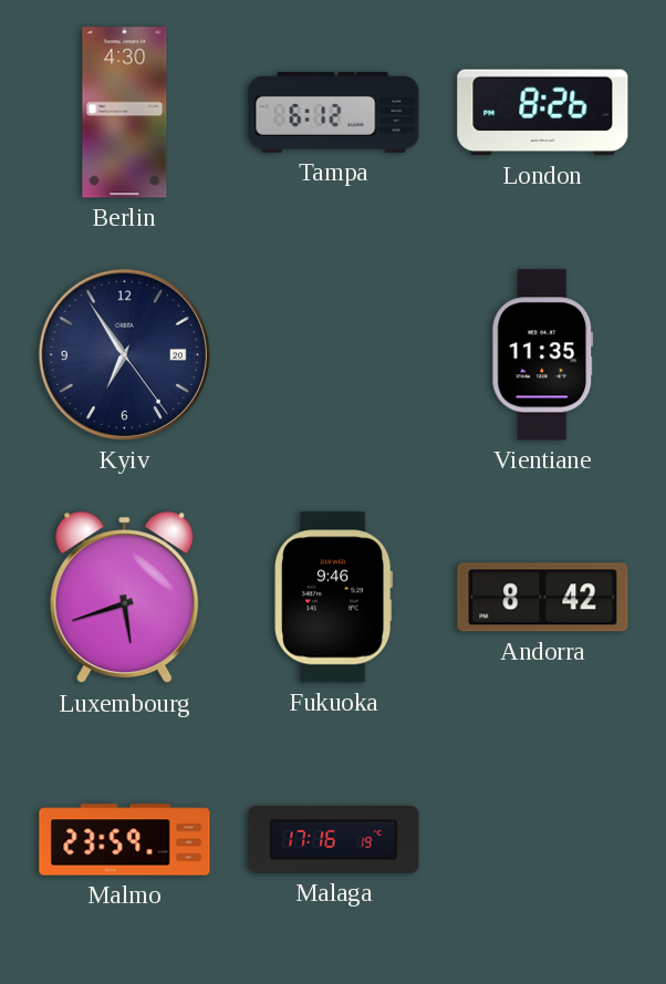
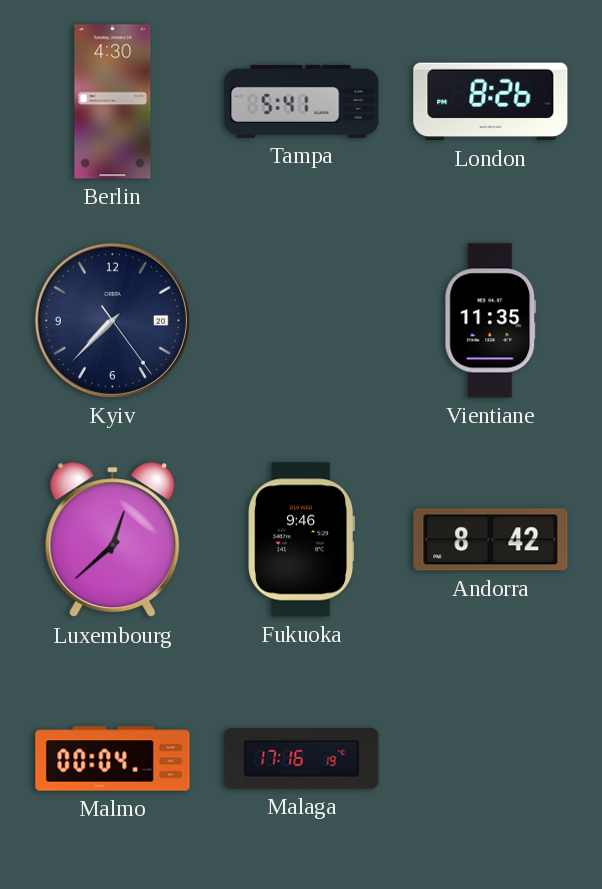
Tampa: 6:12 -> 5:41 (302, 101)
Kyiv: 6:54 -> 7:37 (112, 320)
Luxembourg: 5:42 -> 12:38 (113, 540)
Malmo: 23:59 -> 00:04 (113, 759)
